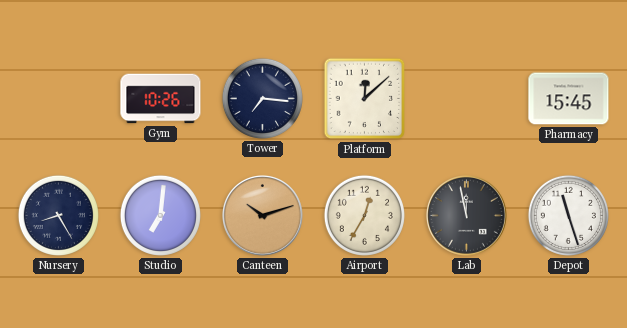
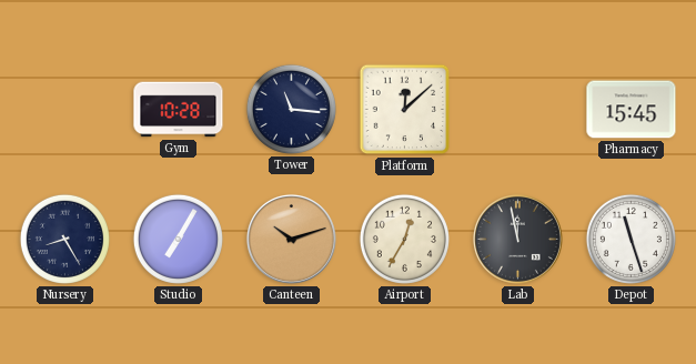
Gym: 10:26 -> 10:28 (179, 110)
Tower: 7:16 -> 11:16 (291, 109)
Studio: 7:01 -> 7:05 (178, 239)
